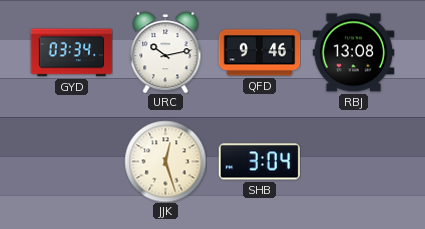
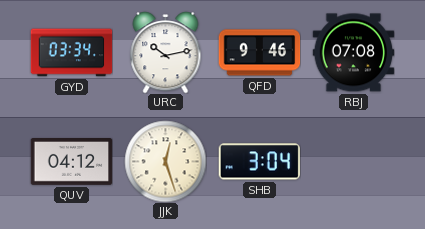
RBJ: 13:08 -> 07:08 (353, 53)
QUV: none -> 04:12 (71, 162)
